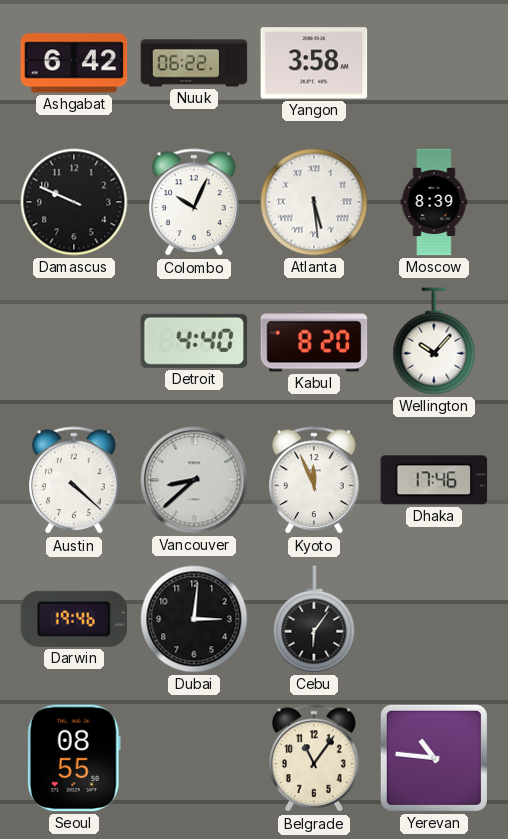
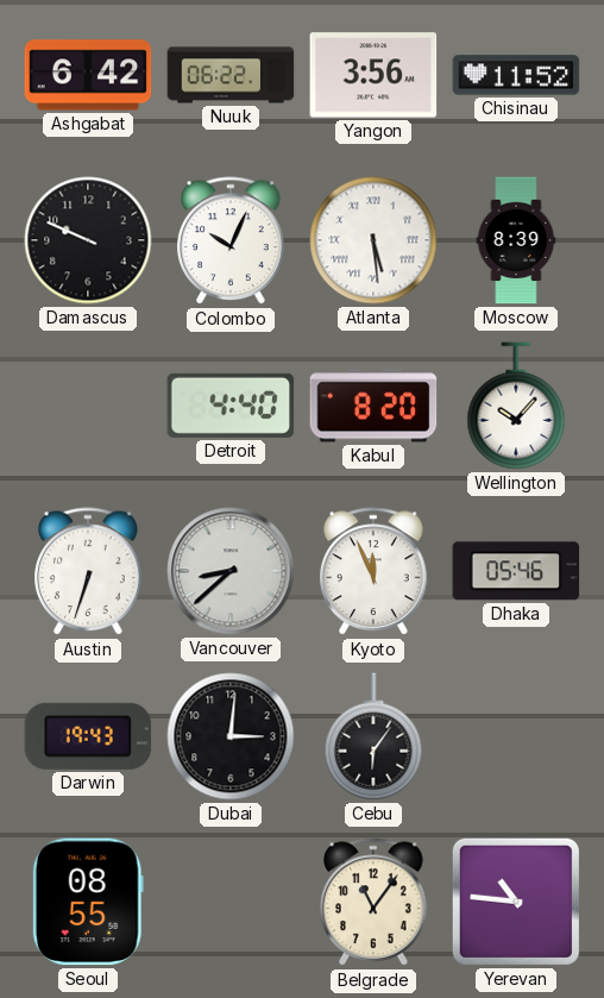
Yangon: 3:58 -> 3:56 (373, 75)
Chisinau: none -> 11:52 (516, 75)
Austin: 4:22 -> 6:33 (89, 572)
Dhaka: 17:46 -> 05:46 (516, 571)
Darwin: 19:46 -> 19:43 (88, 736)
